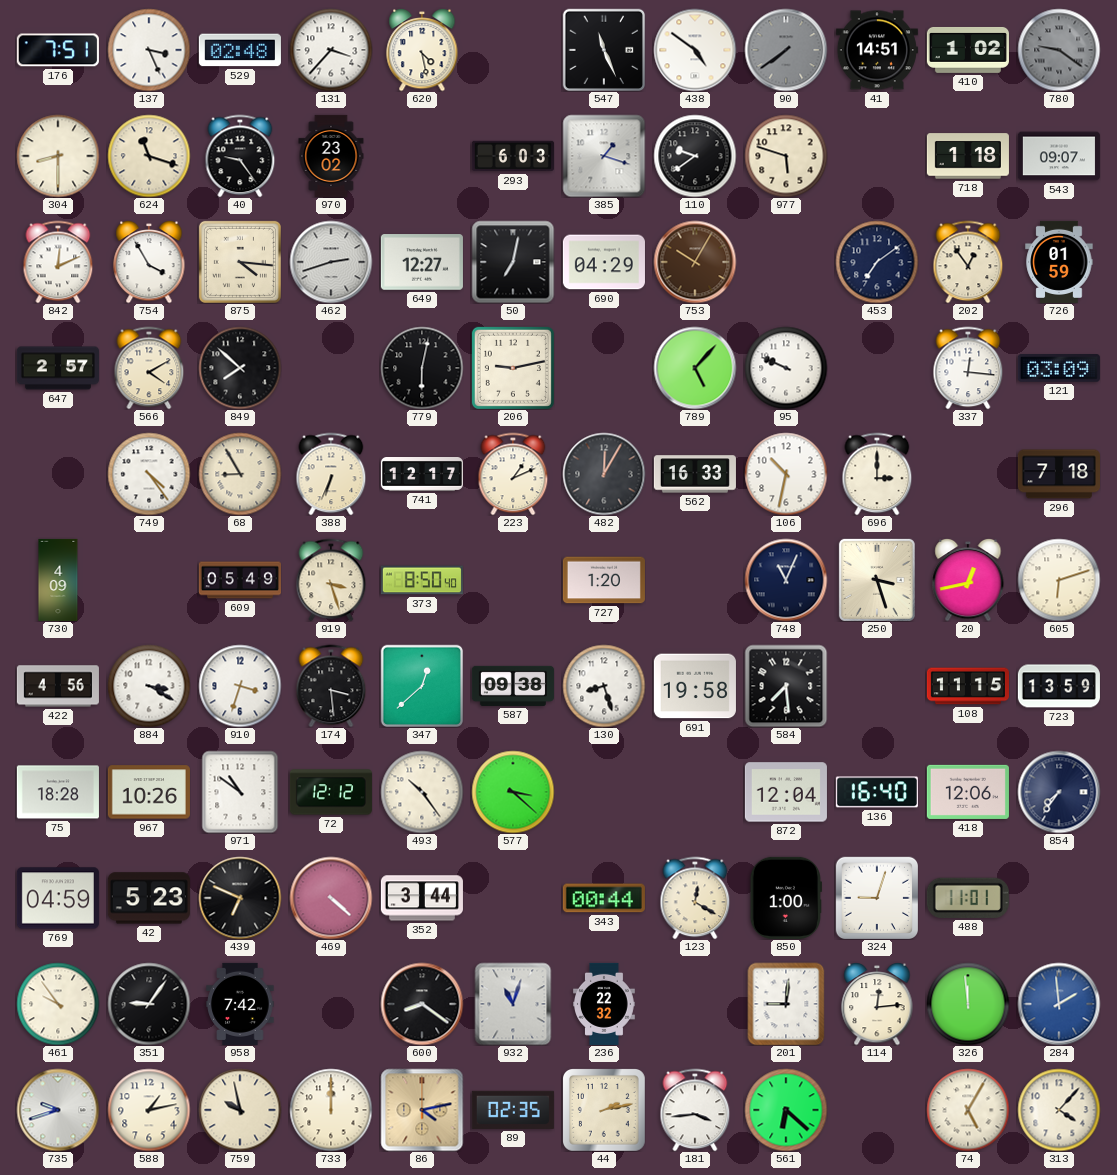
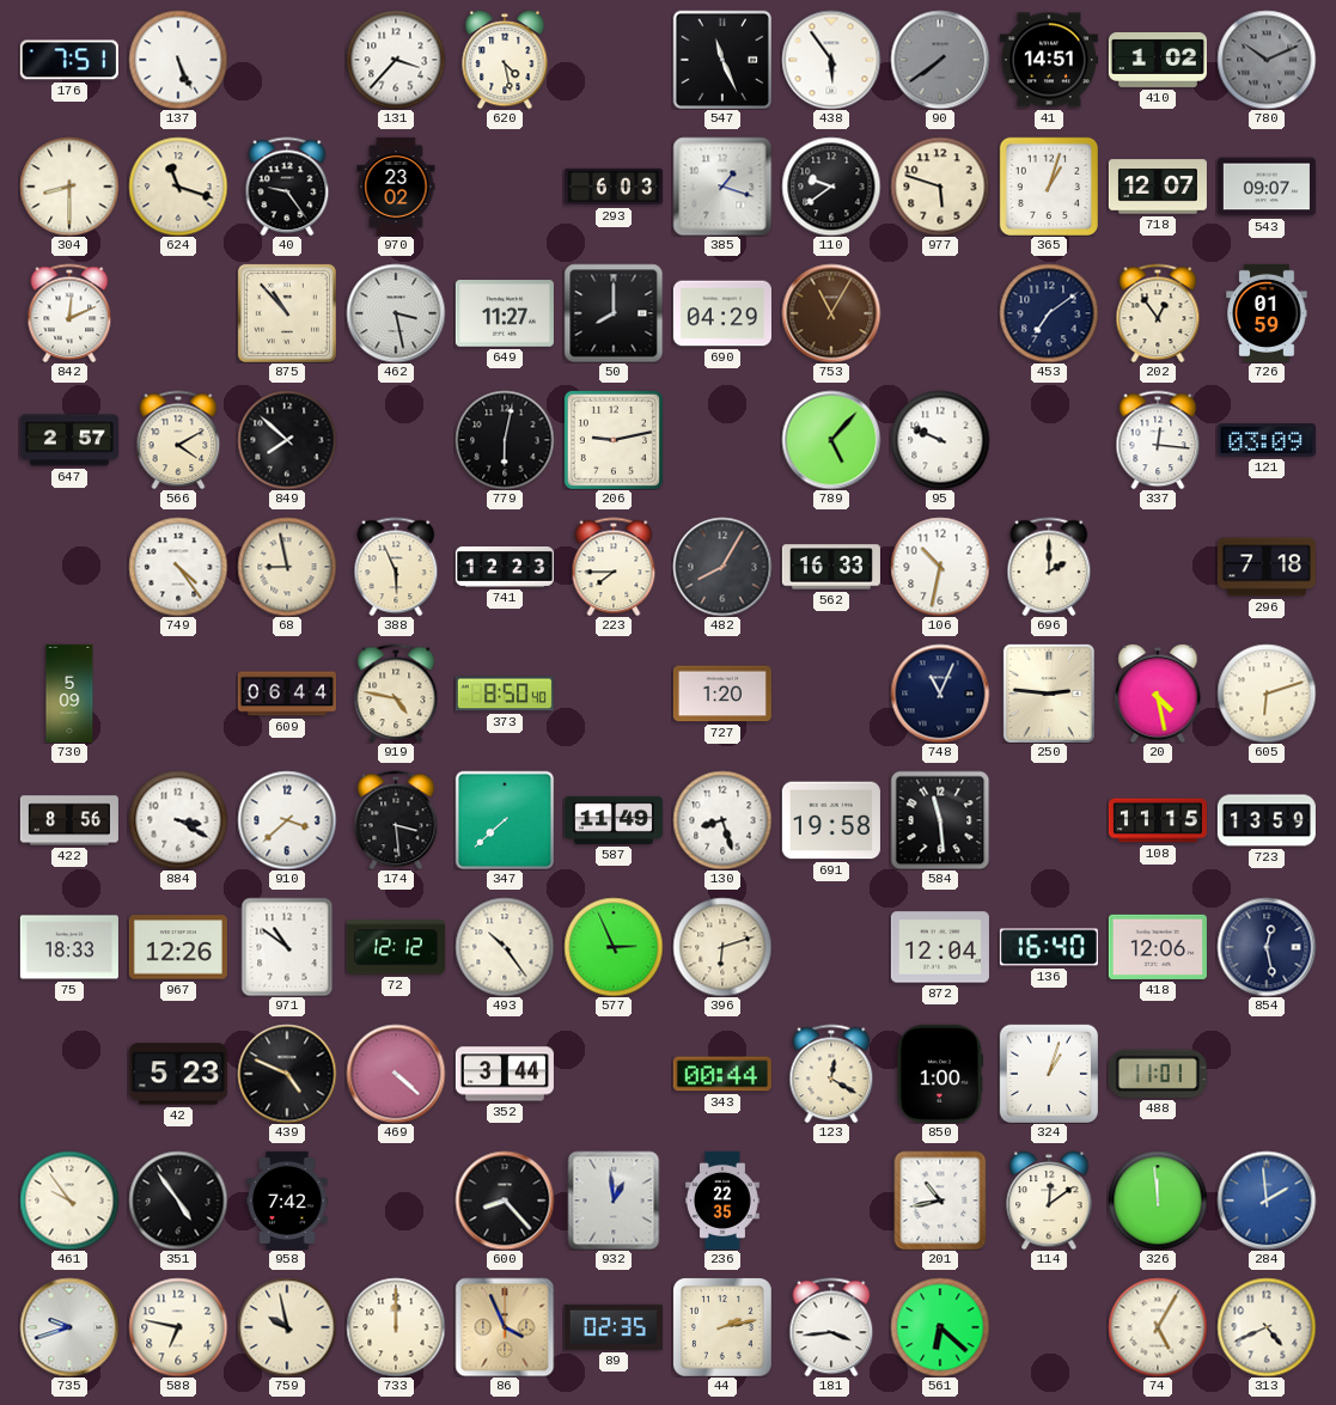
137: 3:26 -> 5:26 (178, 60)
529: 02:48 -> none (240, 50)
438: 4:51 -> 5:54 (831, 60)
780: 9:21 -> 10:11 (1267, 60)
365: none -> 1:03 (1048, 185)
718: 1:18 -> 12:07 (1158, 187)
754: 3:55 -> none (149, 262)
875: 4:16 -> 10:53 (287, 313)
462: 2:42 -> 3:28 (396, 313)
649: 12:27 -> 11:27 (505, 313)
50: 7:02 -> 8:00 (614, 313)
753: 10:05 -> 11:05 (831, 313)
68: 8:55 -> 8:58 (287, 567)
388: 6:34 -> 5:56 (396, 567)
741: 12:17 -> 12:23 (505, 568)
223: 1:11 -> 7:45 (614, 567)
482: 12:05 -> 8:05 (722, 567)
696: 3:00 -> 2:00 (1049, 567)
730: 4:09 -> 5:09 (69, 694)
609: 05:49 -> 06:44 (287, 694)
919: 3:27 -> 4:47 (396, 694)
250: 3:27 -> 2:46 (1049, 694)
20: 12:43 -> 4:28 (1158, 694)
422: 4:56 -> 8:56 (69, 820)
910: 3:33 -> 3:38 (287, 820)
347: 12:38 -> 7:38 (505, 820)
587: 09:38 -> 11:49 (614, 820)
584: 7:29 -> 11:29 (940, 820)
75: 18:28 -> 18:33 (69, 947)
967: 10:26 -> 12:26 (178, 947)
577: 3:22 -> 2:56 (614, 947)
396: none -> 6:12 (722, 947)
854: 7:36 -> 12:28 (1267, 947)
769: 04:59 -> none (58, 898)
439: 6:49 -> 4:49 (287, 1074)
324: 9:03 -> 1:03 (1048, 1073)
351: 9:06 -> 4:54 (178, 1201)
600: 8:21 -> 8:23 (505, 1201)
932: 11:03 -> 12:59 (614, 1201)
236: 22:32 -> 22:35 (724, 1201)
201: 9:01 -> 10:43 (940, 1201)
114: 12:14 -> 12:09 (1049, 1201)
588: 1:13 -> 6:47 (178, 1327)
86: 4:13 -> 3:56 (505, 1327)
313: 4:07 -> 4:41 (1267, 1327)
